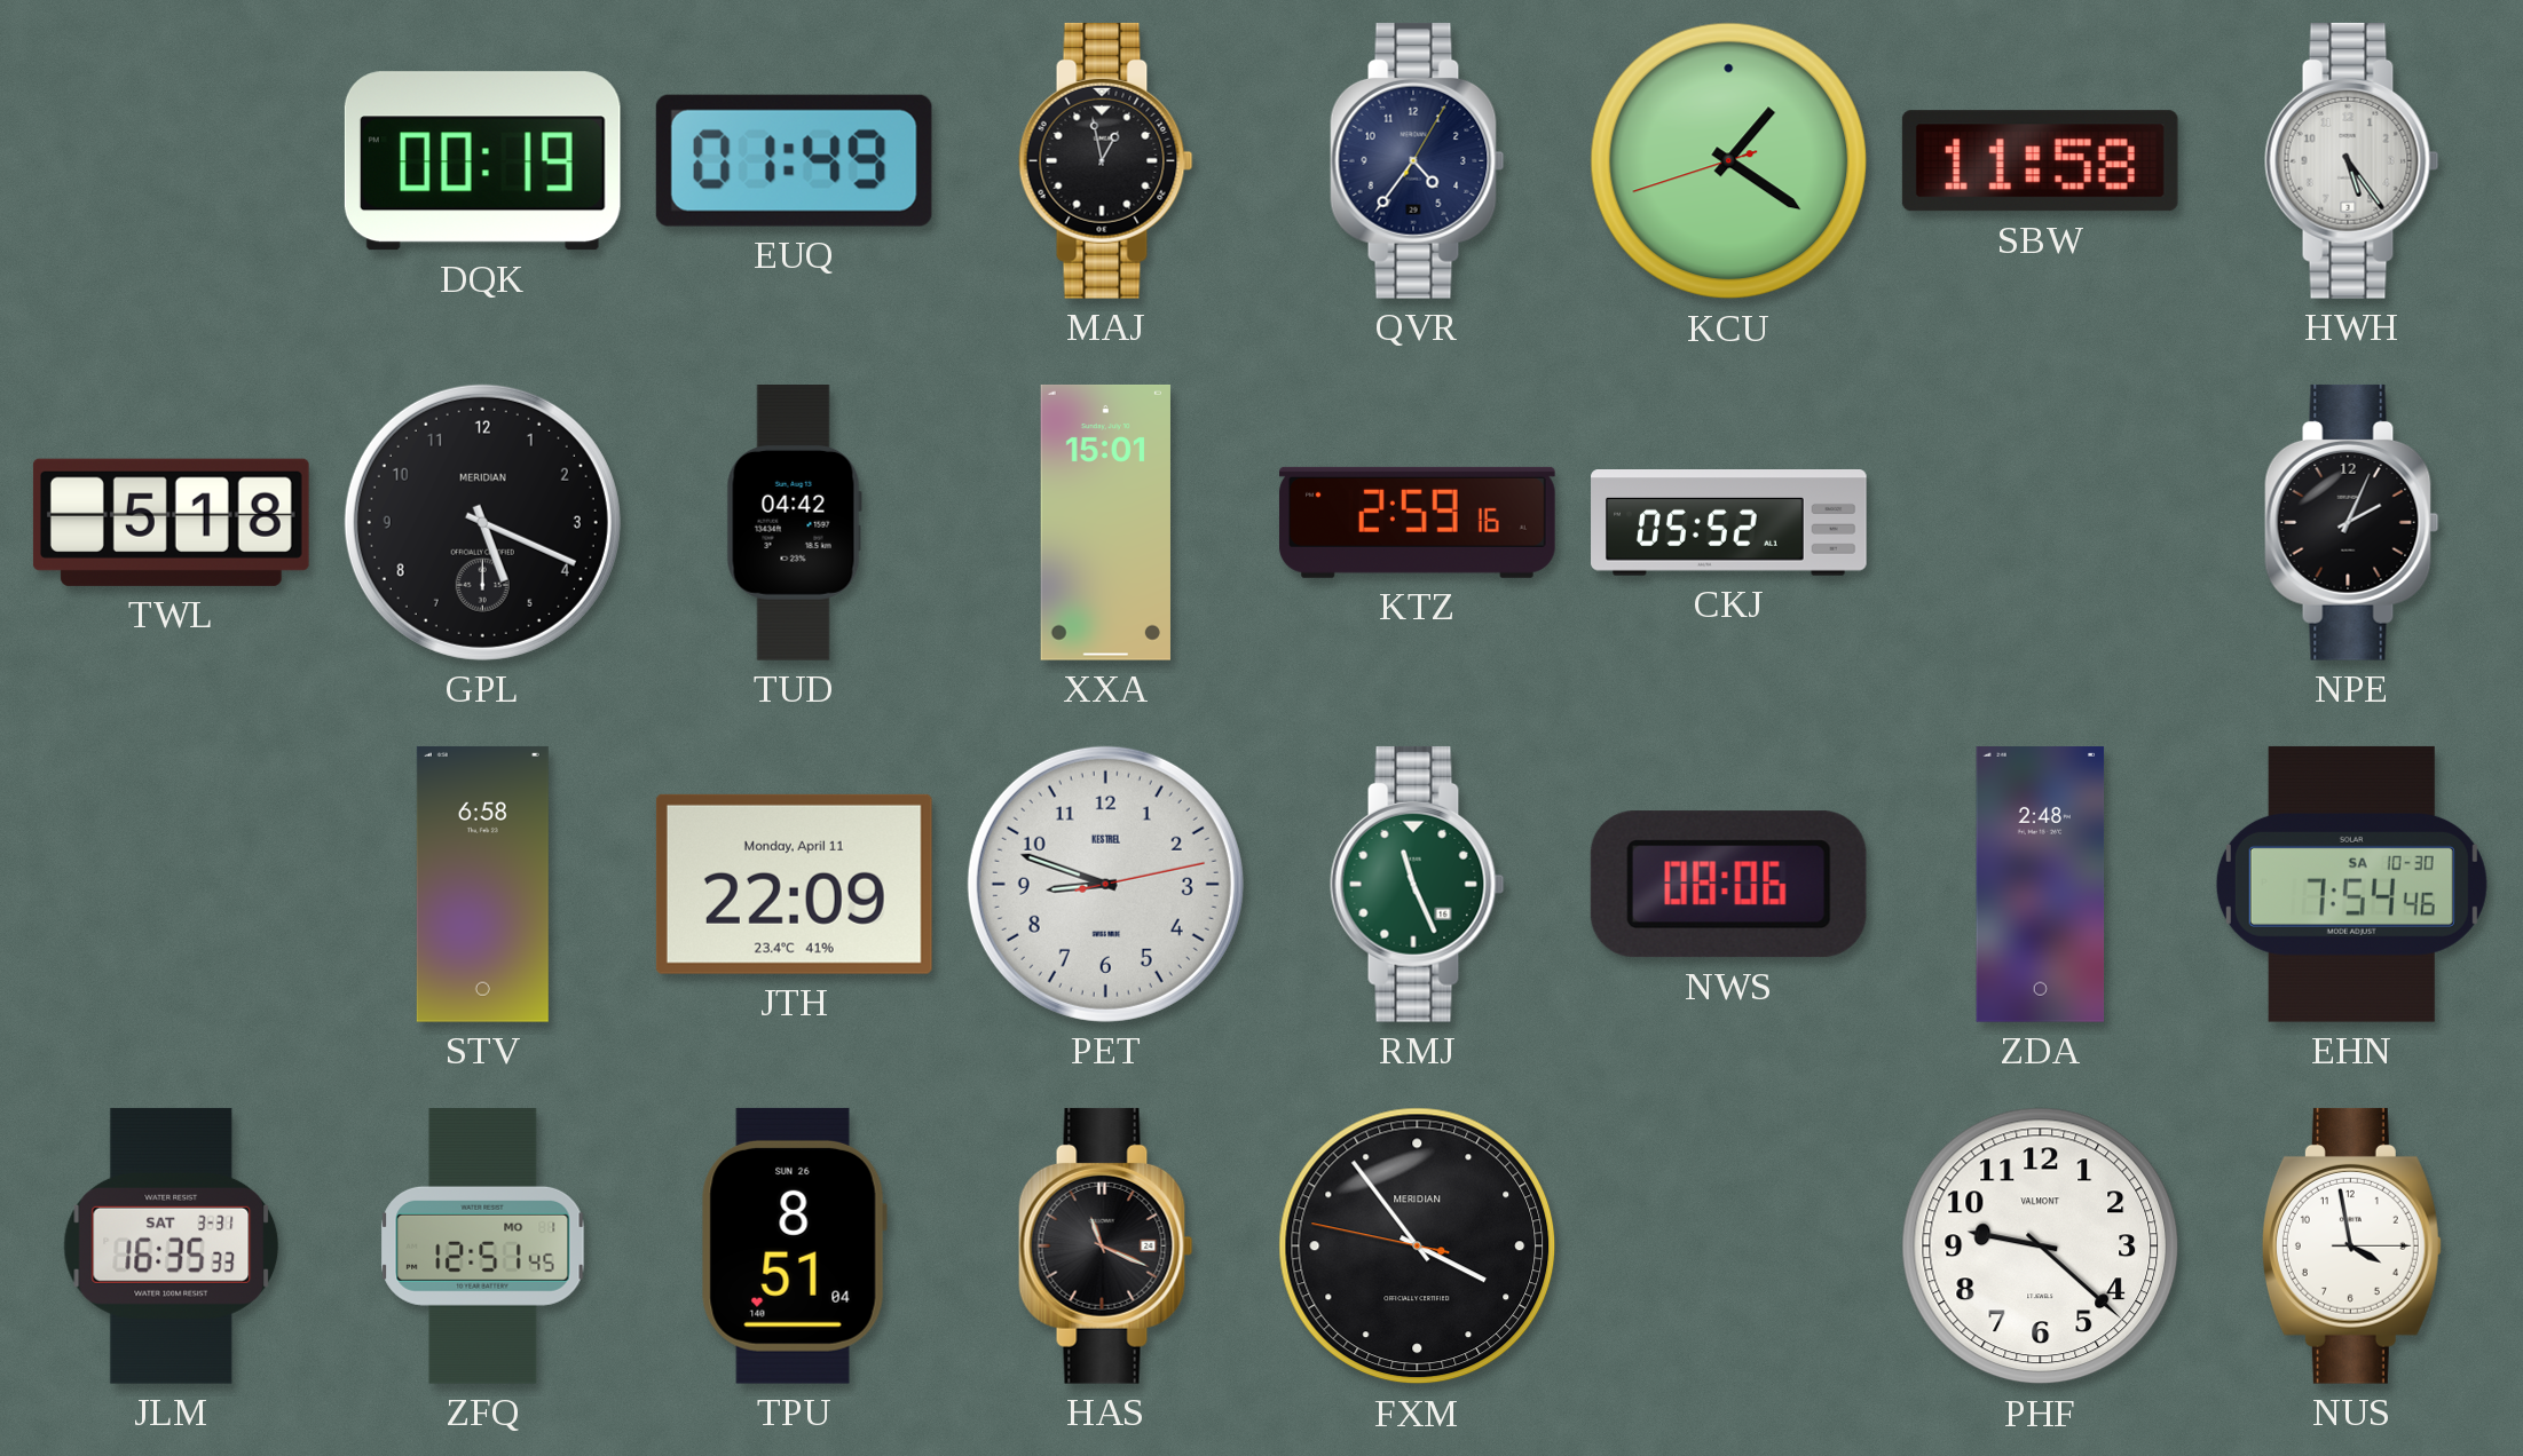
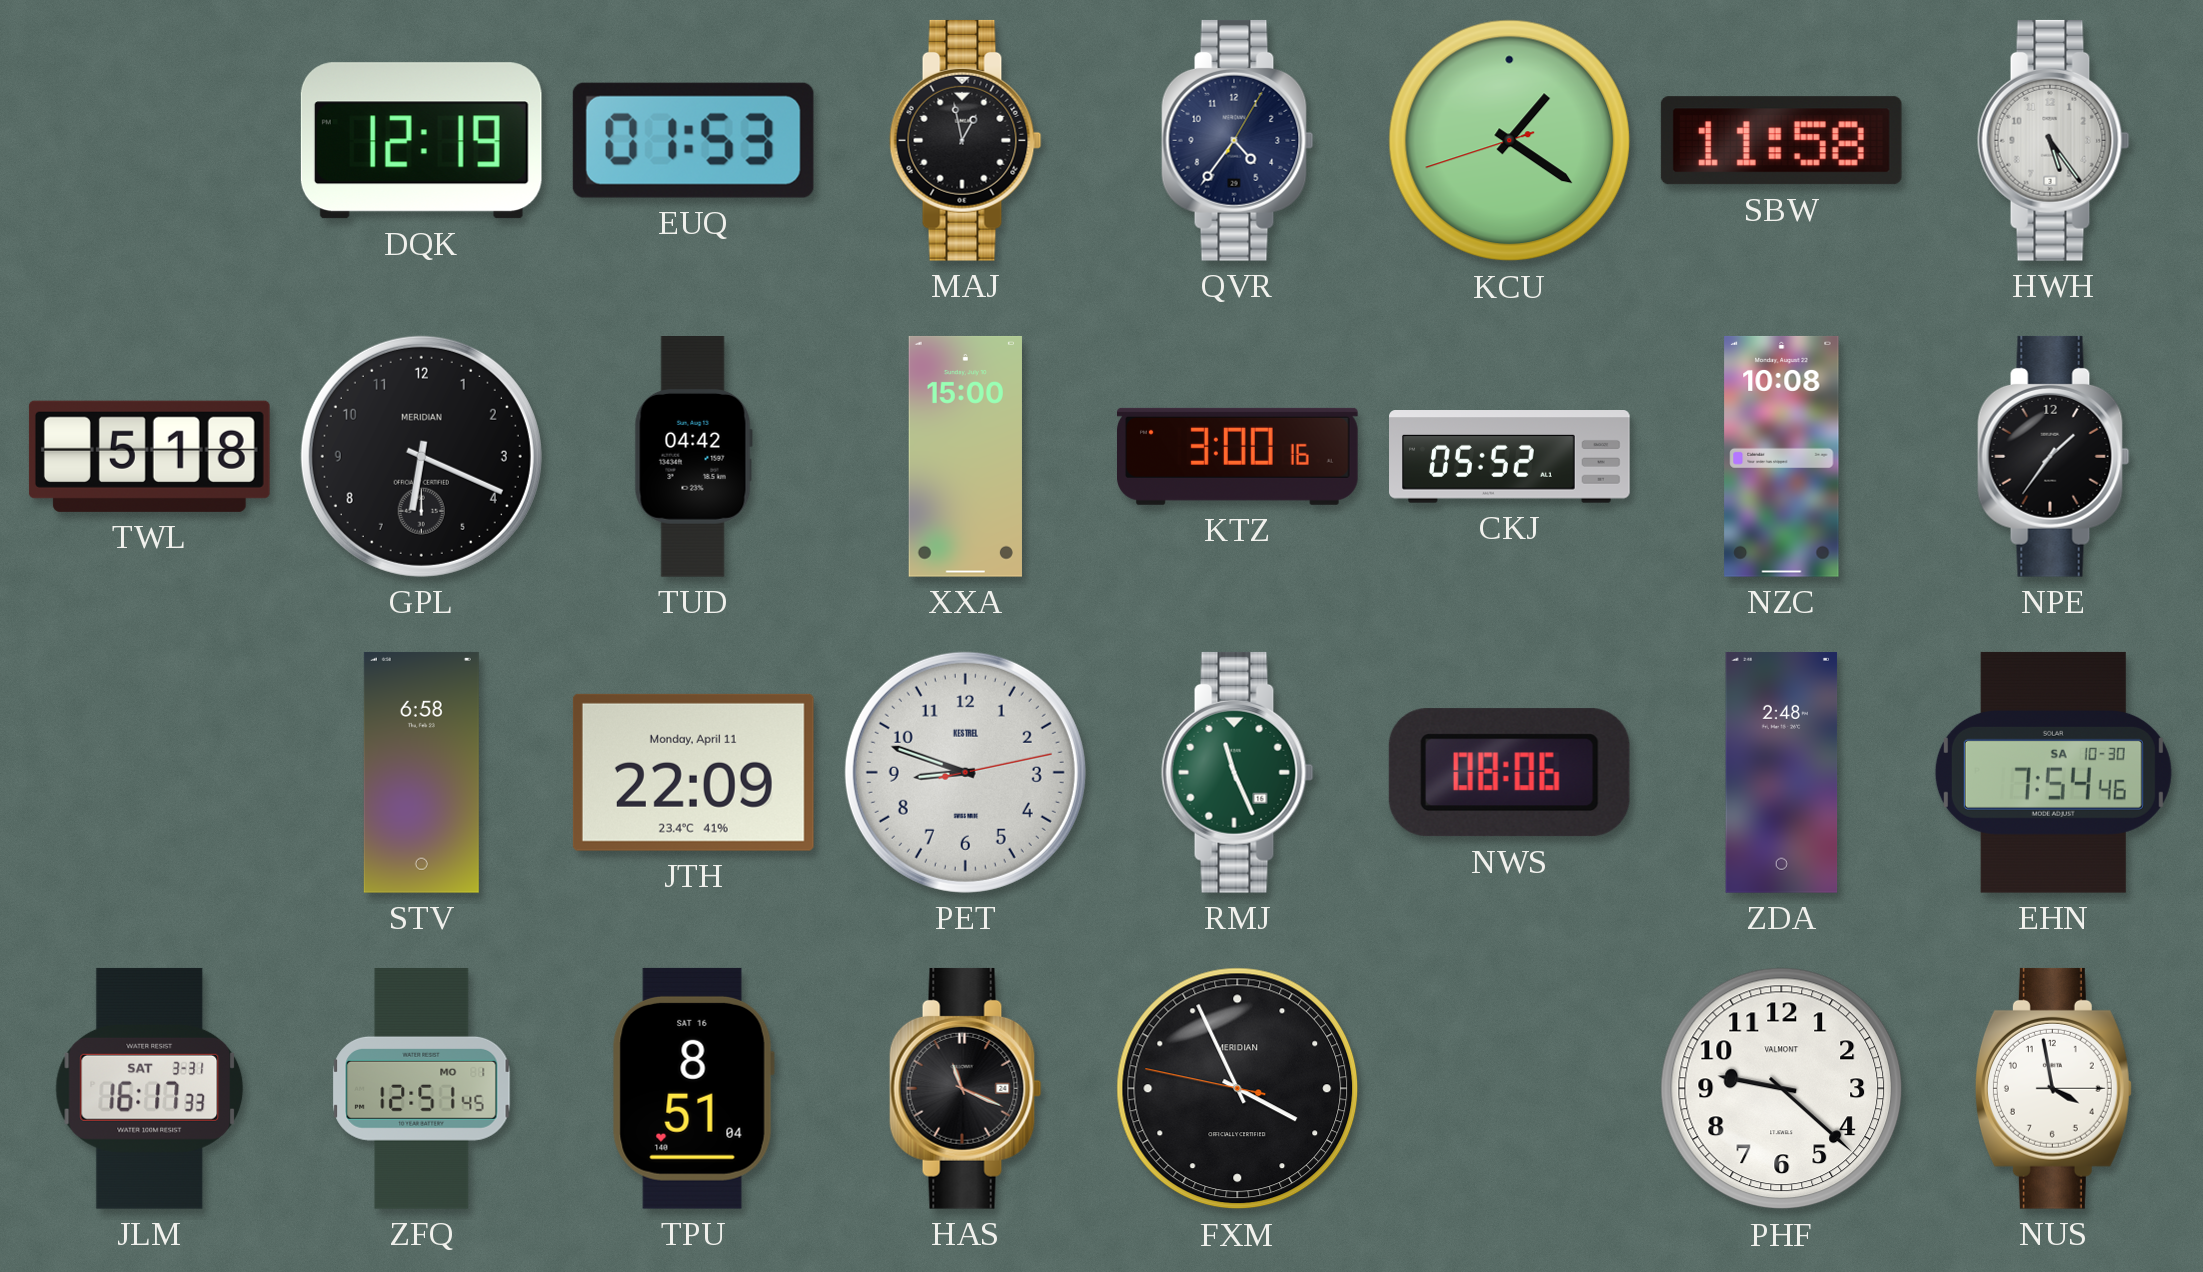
DQK: 00:19 -> 12:19 (421, 141)
EUQ: 01:49 -> 01:53 (693, 140)
GPL: 5:19 -> 6:19 (421, 456)
XXA: 15:01 -> 15:00 (965, 457)
KTZ: 2:59 -> 3:00 (1238, 456)
NZC: none -> 10:08 (1782, 456)
NPE: 2:04 -> 1:36 (2054, 456)
JLM: 16:35 -> 16:17 (150, 1088)
TPU date: SUN 26 -> SAT 16 (693, 1088)
FXM: 3:53 -> 3:55 (1238, 1089)
